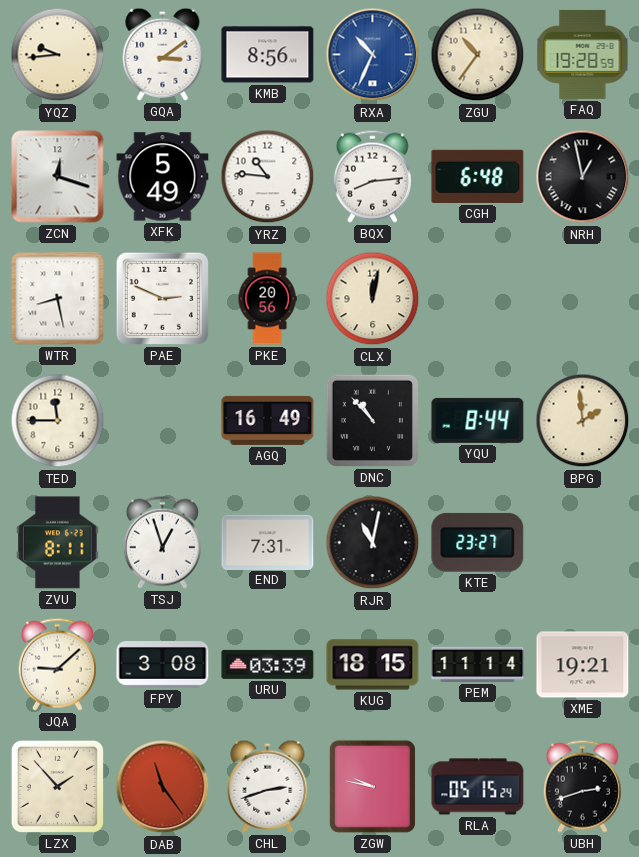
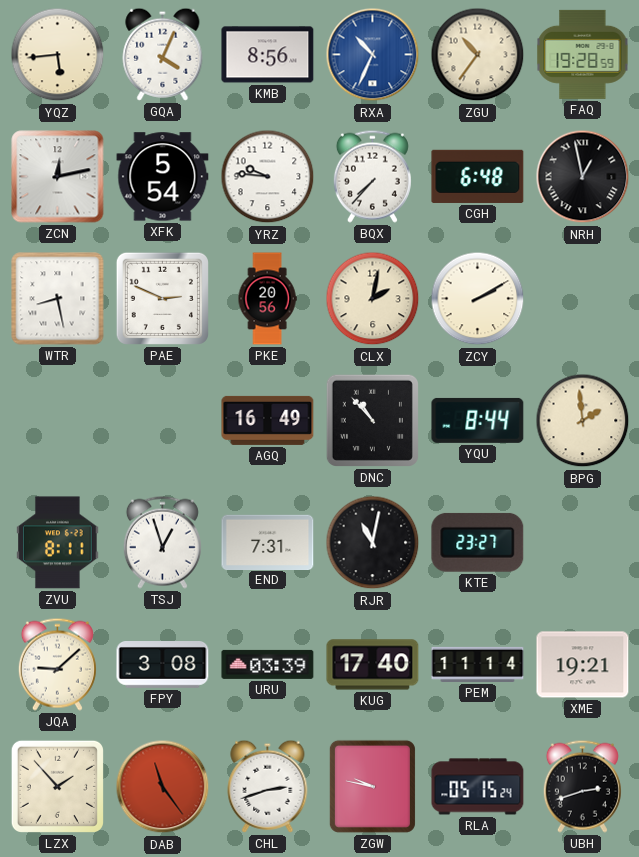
YQZ: 9:44 -> 5:44 (58, 55)
GQA: 3:09 -> 4:04 (163, 54)
ZCN: 12:18 -> 12:13 (58, 177)
XFK: 5:49 -> 5:54 (163, 177)
YRZ: 10:46 -> 9:46 (268, 177)
BQX: 8:14 -> 7:37 (372, 176)
CLX: 12:02 -> 2:02 (373, 299)
ZCY: none -> 2:10 (478, 299)
TED: 11:45 -> none (58, 421)
KUG: 18:15 -> 17:40 (373, 665)
